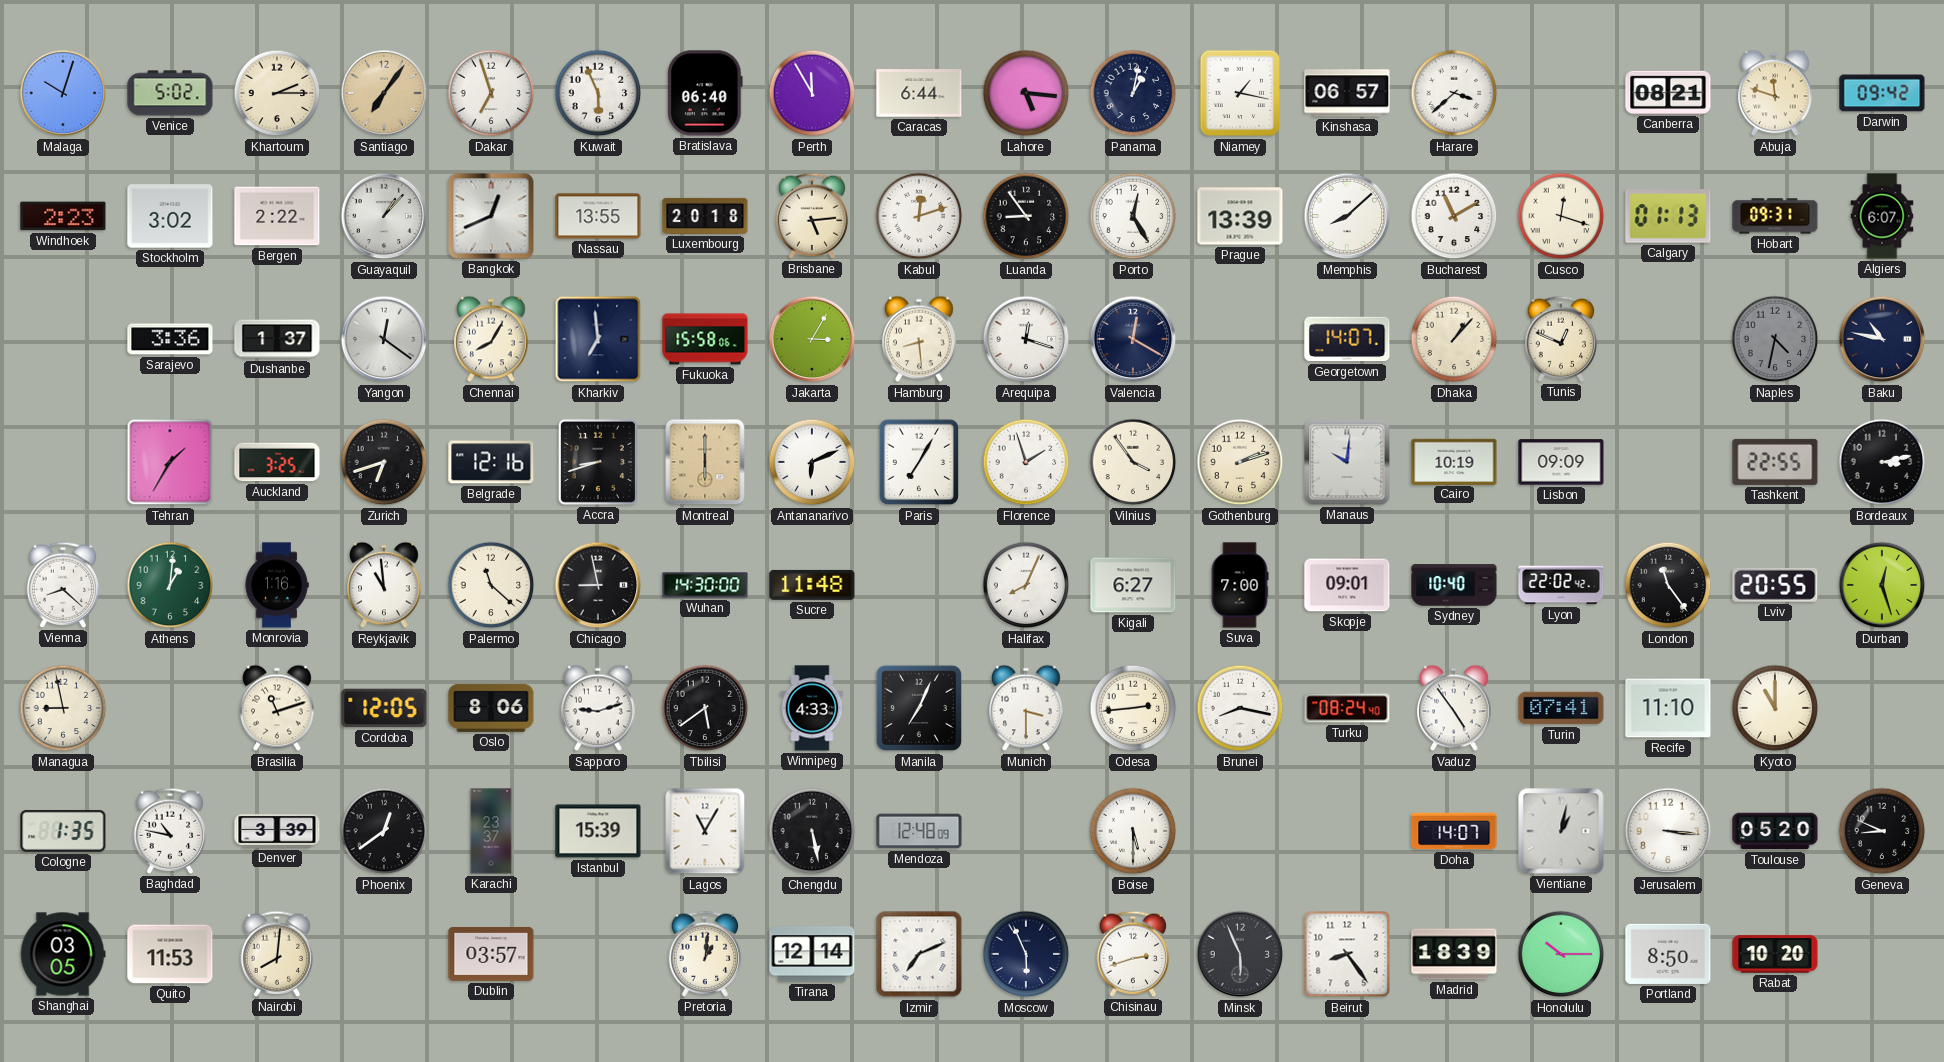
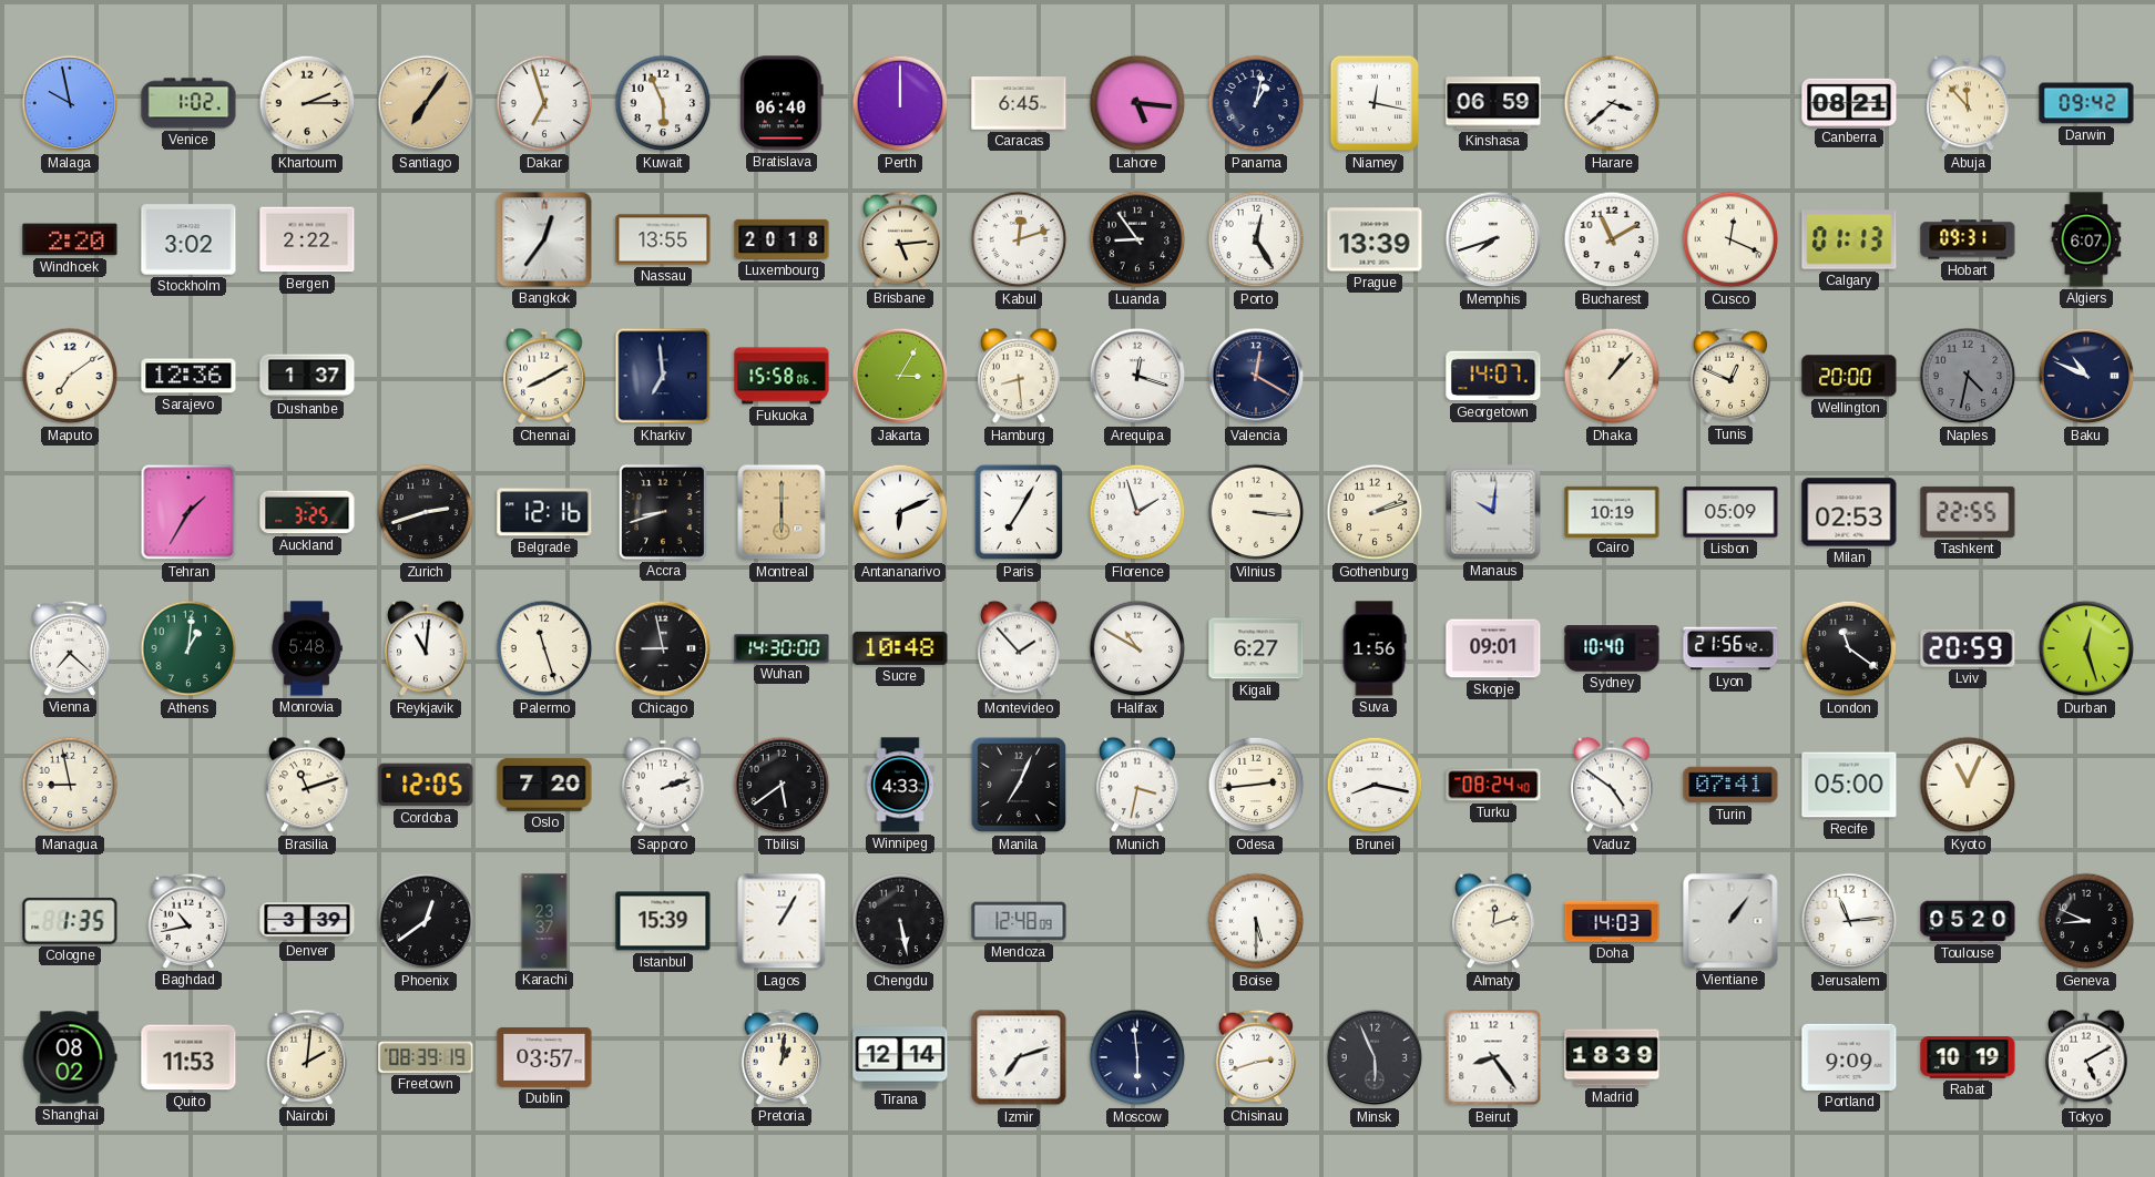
Malaga: 10:03 -> 9:58 (70, 103)
Venice: 5:02 -> 1:02 (188, 103)
Perth: 11:55 -> 12:00 (900, 103)
Caracas: 6:44 -> 6:45 (1019, 103)
Niamey: 1:17 -> 12:17 (1375, 103)
Kinshasa: 06:57 -> 06:59 (1493, 103)
Abuja: 11:48 -> 11:53 (1968, 103)
Windhoek: 2:23 -> 2:20 (70, 239)
Guayaquil: 1:07 -> none (384, 216)
Bangkok: 12:41 -> 12:36 (544, 239)
Memphis: 8:08 -> 7:42 (1493, 239)
Cusco: 12:18 -> 12:19 (1730, 239)
Maputo: none -> 7:09 (70, 376)
Sarajevo: 3:36 -> 12:36 (188, 376)
Yangon: 12:21 -> none (384, 339)
Chennai: 8:05 -> 8:10 (544, 376)
Wellington: none -> 20:00 (1849, 376)
Baku: 10:47 -> 10:49 (2086, 376)
Zurich: 6:42 -> 2:42 (426, 512)
Vilnius: 3:54 -> 3:16 (1256, 512)
Lisbon: 09:09 -> 05:09 (1730, 512)
Milan: none -> 02:53 (1849, 512)
Bordeaux: 3:13 -> none (1882, 462)
Vienna: 8:22 -> 7:22 (70, 648)
Monrovia: 1:16 -> 5:48 (307, 648)
Reykjavik: 10:59 -> 11:01 (426, 648)
Palermo: 11:22 -> 11:27 (544, 648)
Sucre: 11:48 -> 10:48 (900, 648)
Montevideo: none -> 1:53 (1019, 648)
Halifax: 8:04 -> 10:50 (1137, 648)
Suva: 7:00 -> 1:56 (1375, 648)
Lyon: 22:02 -> 21:56 (1730, 648)
London: 11:24 -> 11:21 (1849, 648)
Lviv: 20:55 -> 20:59 (1968, 648)
Oslo: 8:06 -> 7:20 (544, 785)
Sapporo: 9:12 -> 2:12 (663, 785)
Munich: 3:30 -> 3:32 (1137, 785)
Vaduz: 4:54 -> 4:51 (1612, 785)
Recife: 11:10 -> 05:00 (1849, 785)
Kyoto: 11:00 -> 11:04 (1968, 785)
Baghdad: 10:47 -> 10:43 (188, 921)
Lagos: 11:05 -> 1:05 (782, 921)
Almaty: none -> 12:12 (1493, 921)
Doha: 14:07 -> 14:03 (1612, 921)
Vientiane: 1:02 -> 1:06 (1730, 921)
Jerusalem: 3:16 -> 11:14 (1849, 921)
Shanghai: 03:05 -> 08:02 (70, 1057)
Nairobi: 8:01 -> 2:01 (307, 1057)
Freetown: none -> 08:39 (426, 1057)
Izmir: 7:11 -> 7:12 (1019, 1057)
Moscow: 5:56 -> 5:59 (1137, 1057)
Honolulu: 10:15 -> none (1561, 954)
Portland: 8:50 -> 9:09 (1849, 1057)
Rabat: 10:20 -> 10:19 (1968, 1057)
Tokyo: none -> 5:10 (2086, 1057)
